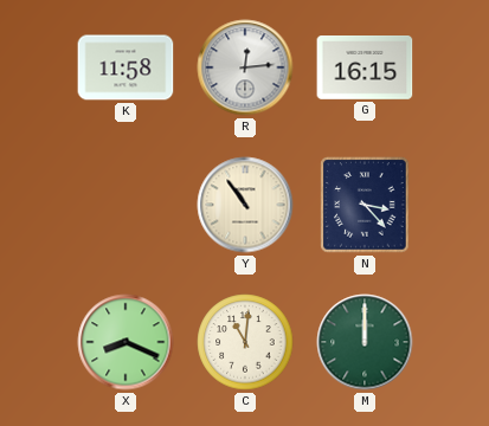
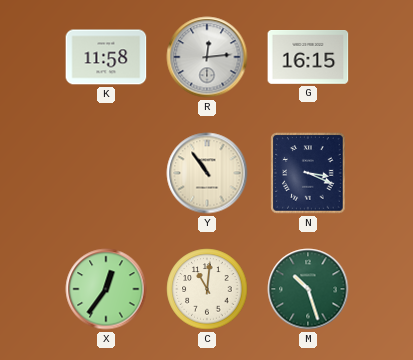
N: 3:23 -> 3:19 (308, 173)
X: 8:19 -> 12:36 (106, 289)
M: 12:00 -> 10:27 (308, 289)
